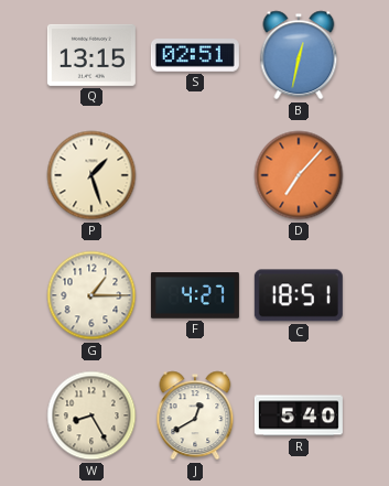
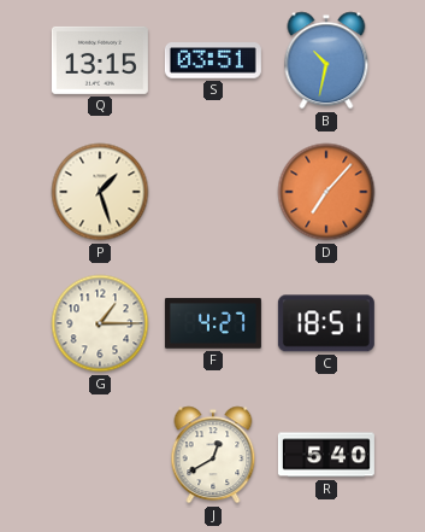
S: 02:51 -> 03:51 (213, 60)
B: 12:32 -> 10:32 (326, 60)
W: 8:25 -> none (91, 415)
